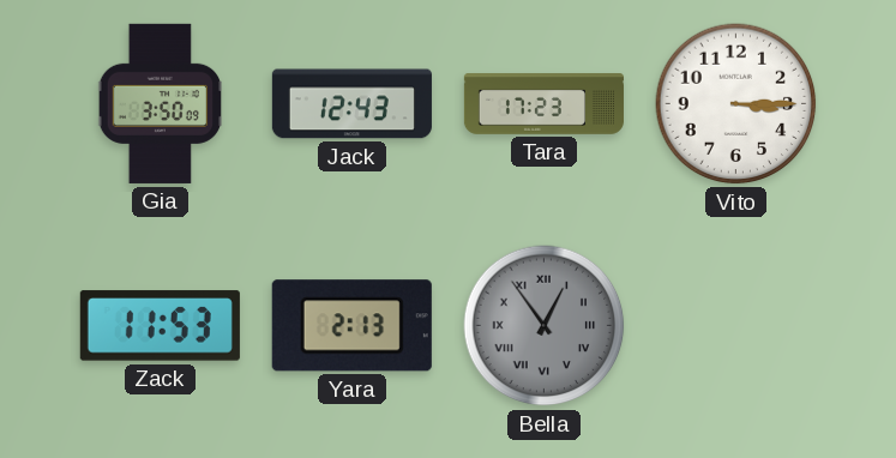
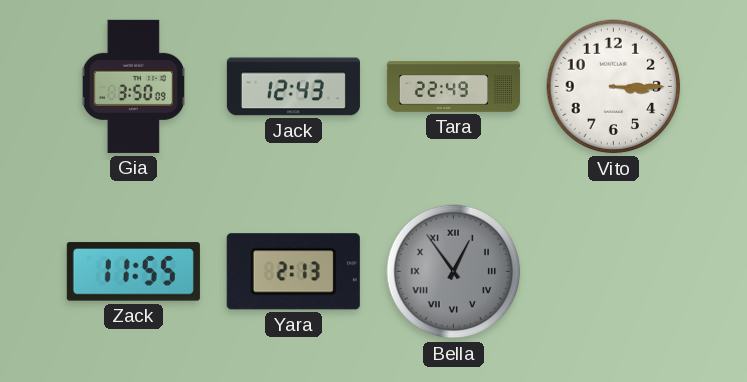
Tara: 17:23 -> 22:49 (453, 87)
Zack: 11:53 -> 11:55 (133, 272)
